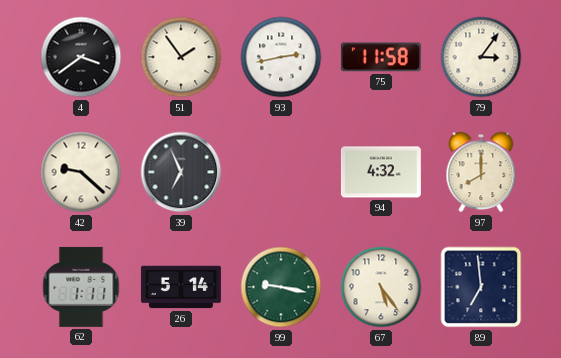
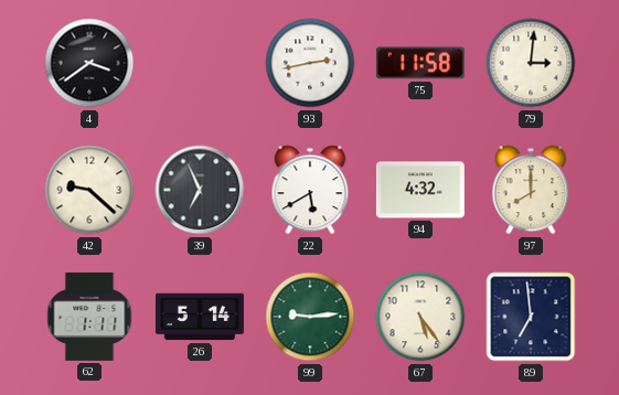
51: 1:54 -> none (181, 57)
79: 3:06 -> 3:01 (531, 63)
22: none -> 5:40 (310, 190)
99: 9:17 -> 9:14 (310, 317)
